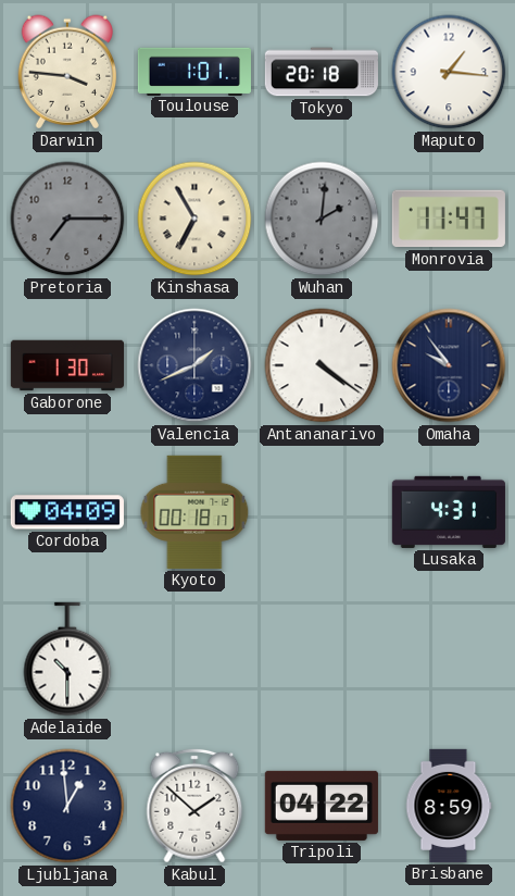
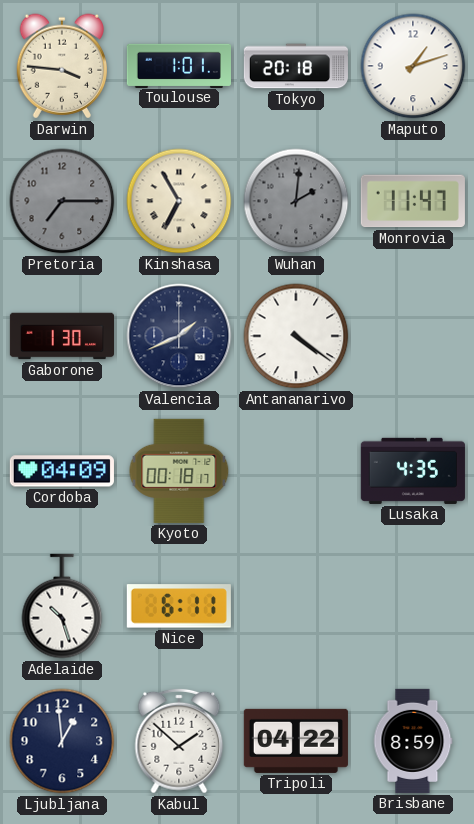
Maputo: 1:16 -> 1:12 (413, 66)
Omaha: 9:54 -> none (449, 365)
Lusaka: 4:31 -> 4:35 (413, 471)
Adelaide: 10:30 -> 10:27 (62, 606)
Nice: none -> 6:11 (179, 606)
